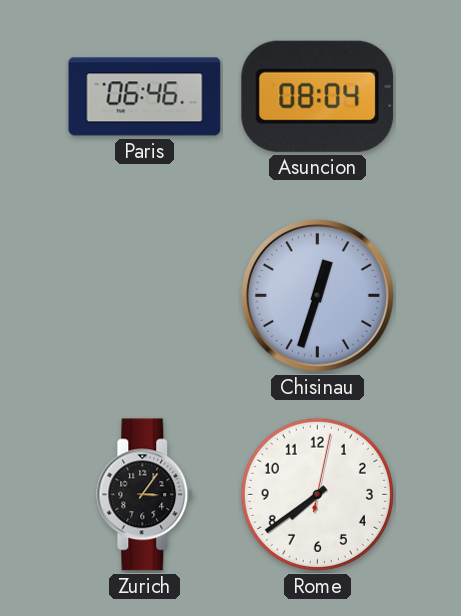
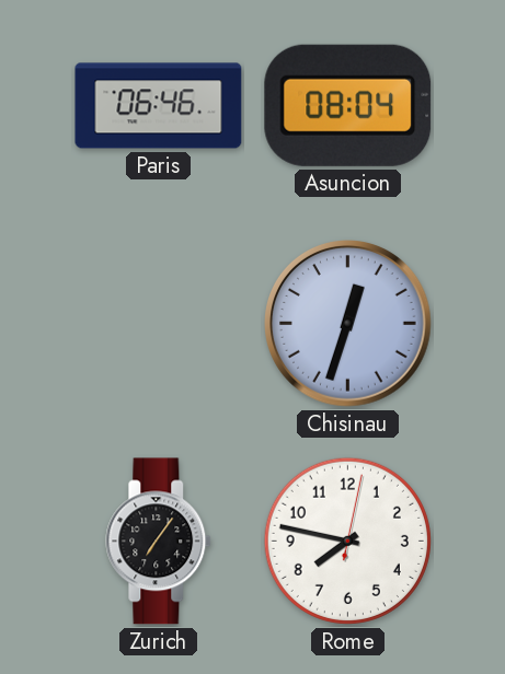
Zurich: 3:06 -> 7:06 (159, 542)
Rome: 7:39 -> 7:47 (347, 541)
